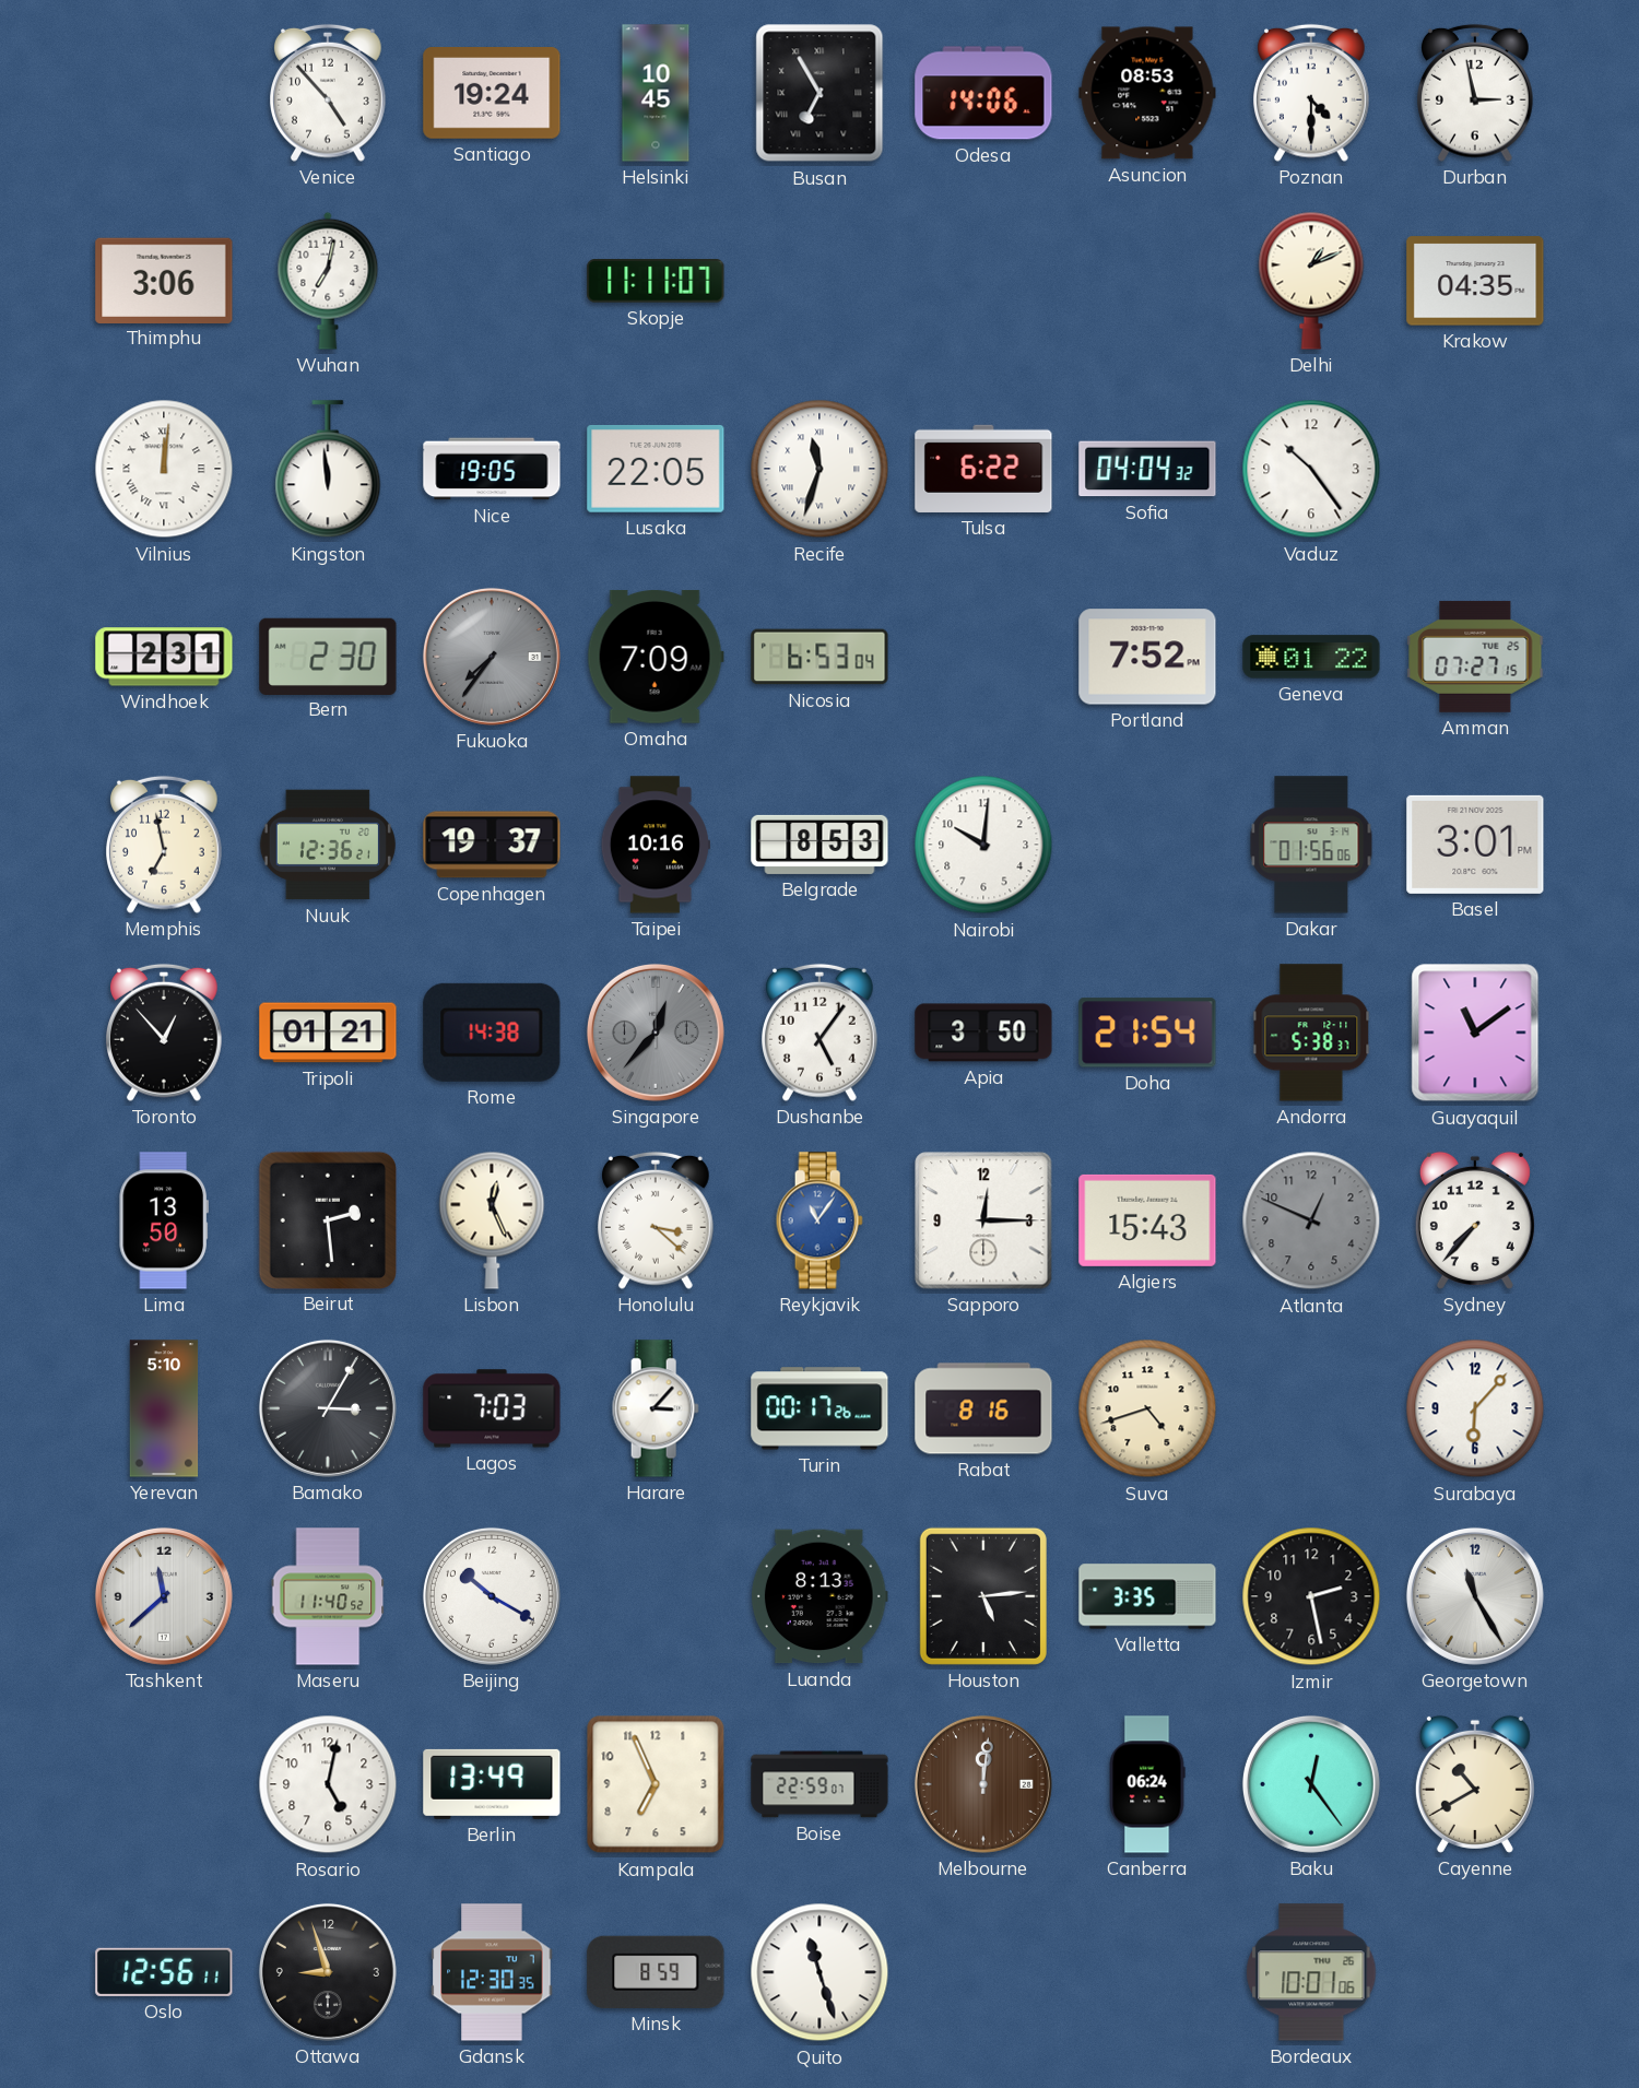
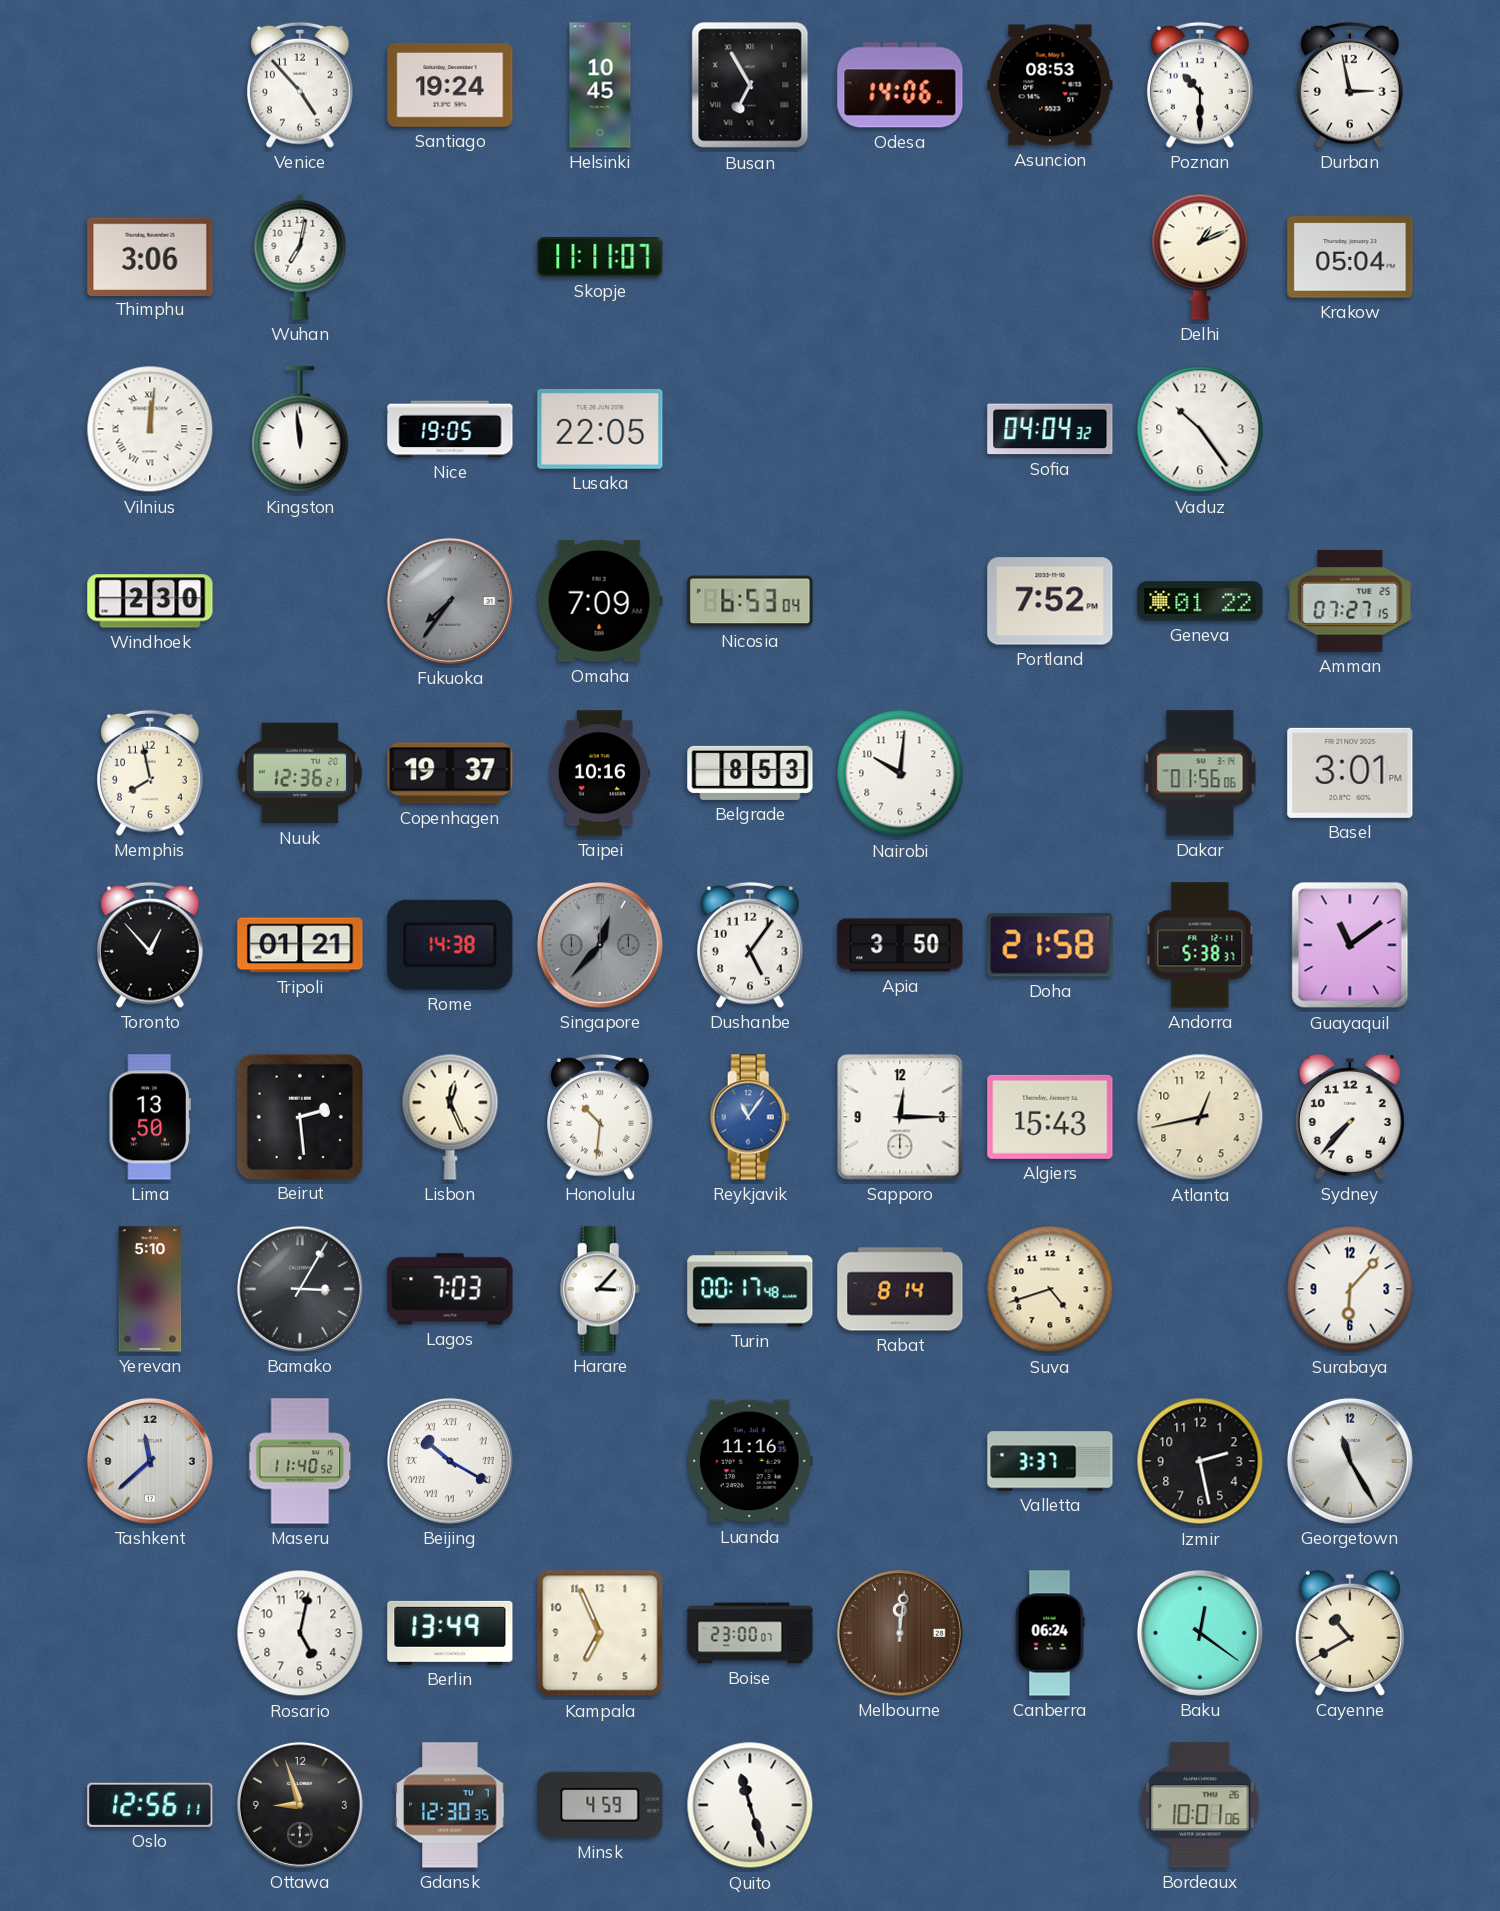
Poznan: 4:30 -> 10:30 (1201, 85)
Krakow: 04:35 -> 05:04 (1350, 257)
Recife: 11:33 -> none (819, 469)
Tulsa: 6:22 -> none (983, 469)
Windhoek: 2:31 -> 2:30 (150, 601)
Bern: 2:30 -> none (328, 656)
Memphis: 6:58 -> 7:58 (151, 773)
Doha: 21:54 -> 21:58 (1050, 945)
Honolulu: 3:22 -> 10:31 (601, 1117)
Atlanta: 12:49 -> 12:43 (1200, 1117)
Atlanta dial: grey -> cream (1200, 1117)
Turin: 00:17:26 -> 00:17:48 (750, 1289)
Rabat: 8:16 -> 8:14 (900, 1289)
Beijing numerals: Arabic -> Roman (450, 1461)
Luanda: 8:13 -> 11:16 (750, 1461)
Houston: 5:14 -> none (983, 1596)
Valletta: 3:35 -> 3:37 (1050, 1461)
Boise: 22:59 -> 23:00 (750, 1633)
Baku: 12:24 -> 12:21 (1200, 1633)
Minsk: 8:59 -> 4:59 (600, 1805)
